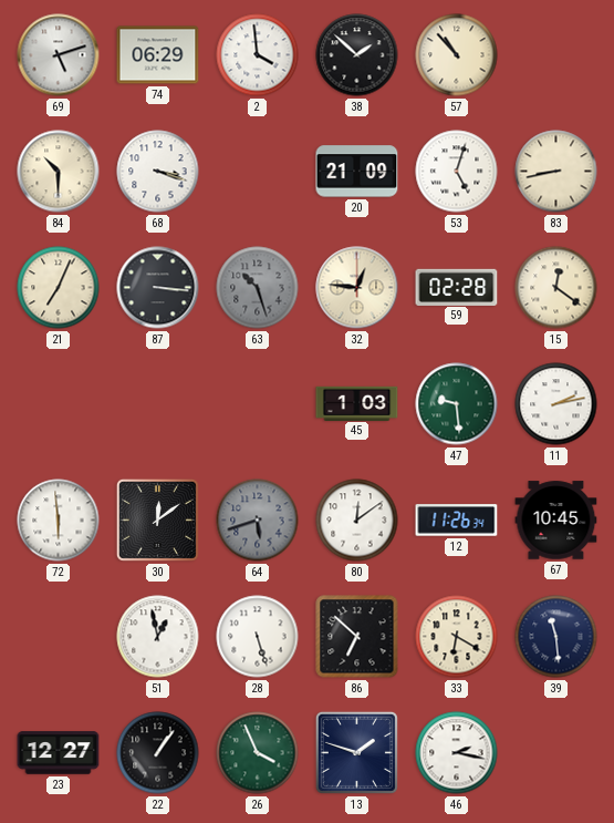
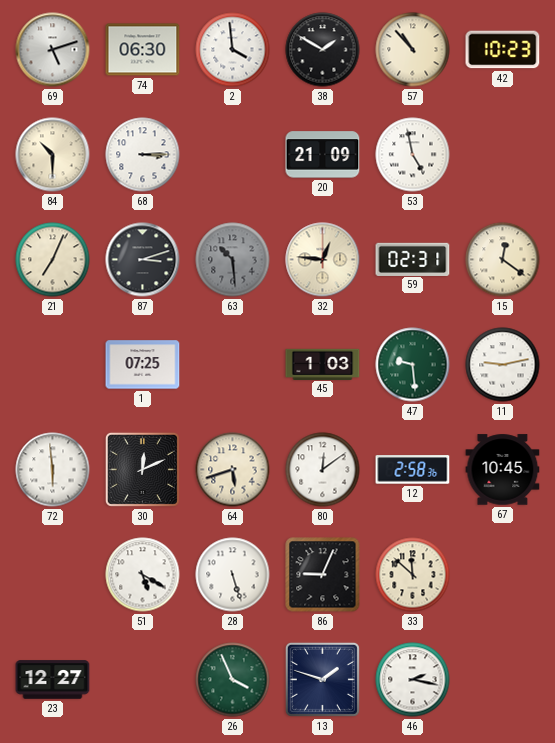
74: 06:29 -> 06:30 (143, 50)
38: 1:52 -> 1:50 (323, 50)
42: none -> 10:23 (503, 50)
68: 3:18 -> 3:15 (143, 155)
53: 5:03 -> 4:58 (413, 155)
83: 8:43 -> none (556, 172)
87: 3:16 -> 3:12 (143, 260)
63: 10:27 -> 10:29 (233, 260)
59: 02:28 -> 02:31 (413, 259)
1: none -> 07:25 (143, 365)
11: 2:13 -> 9:13 (503, 365)
30: 12:09 -> 12:11 (142, 469)
64 dial: grey -> cream (233, 470)
12: 11:26 -> 2:58 (413, 470)
51: 12:58 -> 5:20 (143, 575)
86: 6:52 -> 9:04 (323, 575)
33: 6:20 -> 11:52 (413, 575)
39: 11:29 -> none (556, 637)
22: 1:06 -> none (158, 753)
